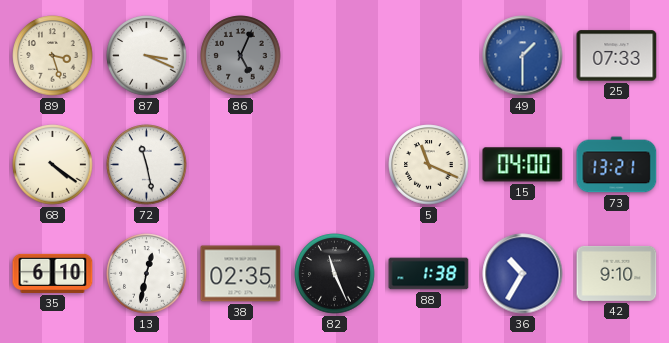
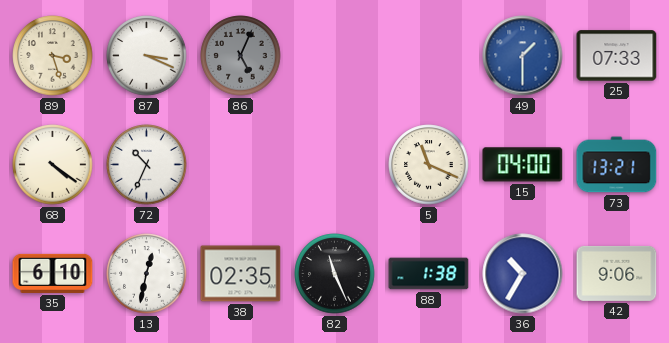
72: 11:28 -> 10:34 (147, 165)
42: 9:10 -> 9:06 (617, 273)
